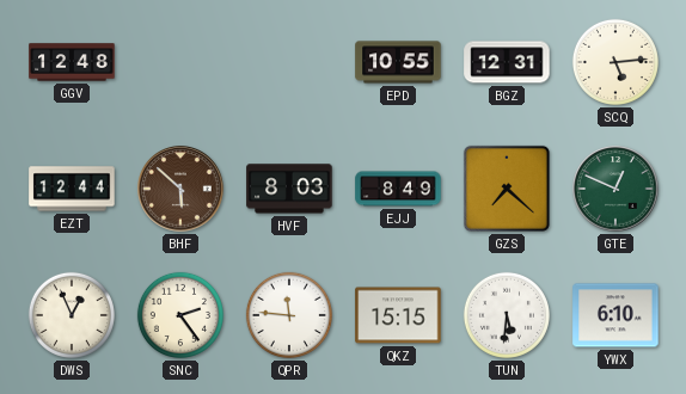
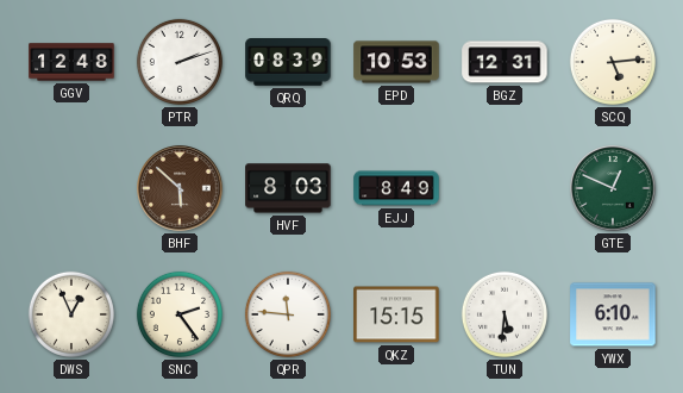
PTR: none -> 2:12 (180, 62)
QRQ: none -> 08:39 (288, 63)
EPD: 10:55 -> 10:53 (396, 62)
EZT: 12:44 -> none (72, 189)
GZS: 7:22 -> none (507, 189)
